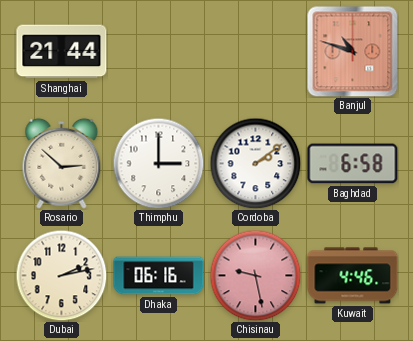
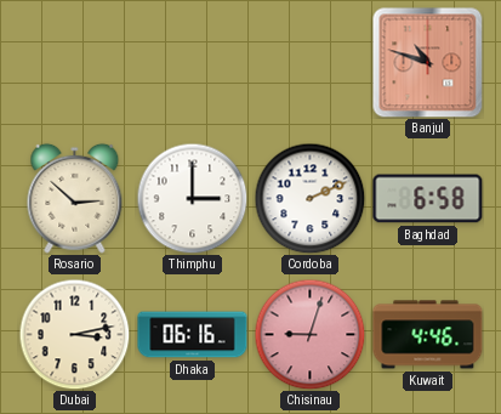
Shanghai: 21:44 -> none (62, 52)
Cordoba: 2:09 -> 2:11 (309, 198)
Dubai: 2:13 -> 3:13 (74, 334)
Chisinau: 9:28 -> 9:03 (309, 334)
